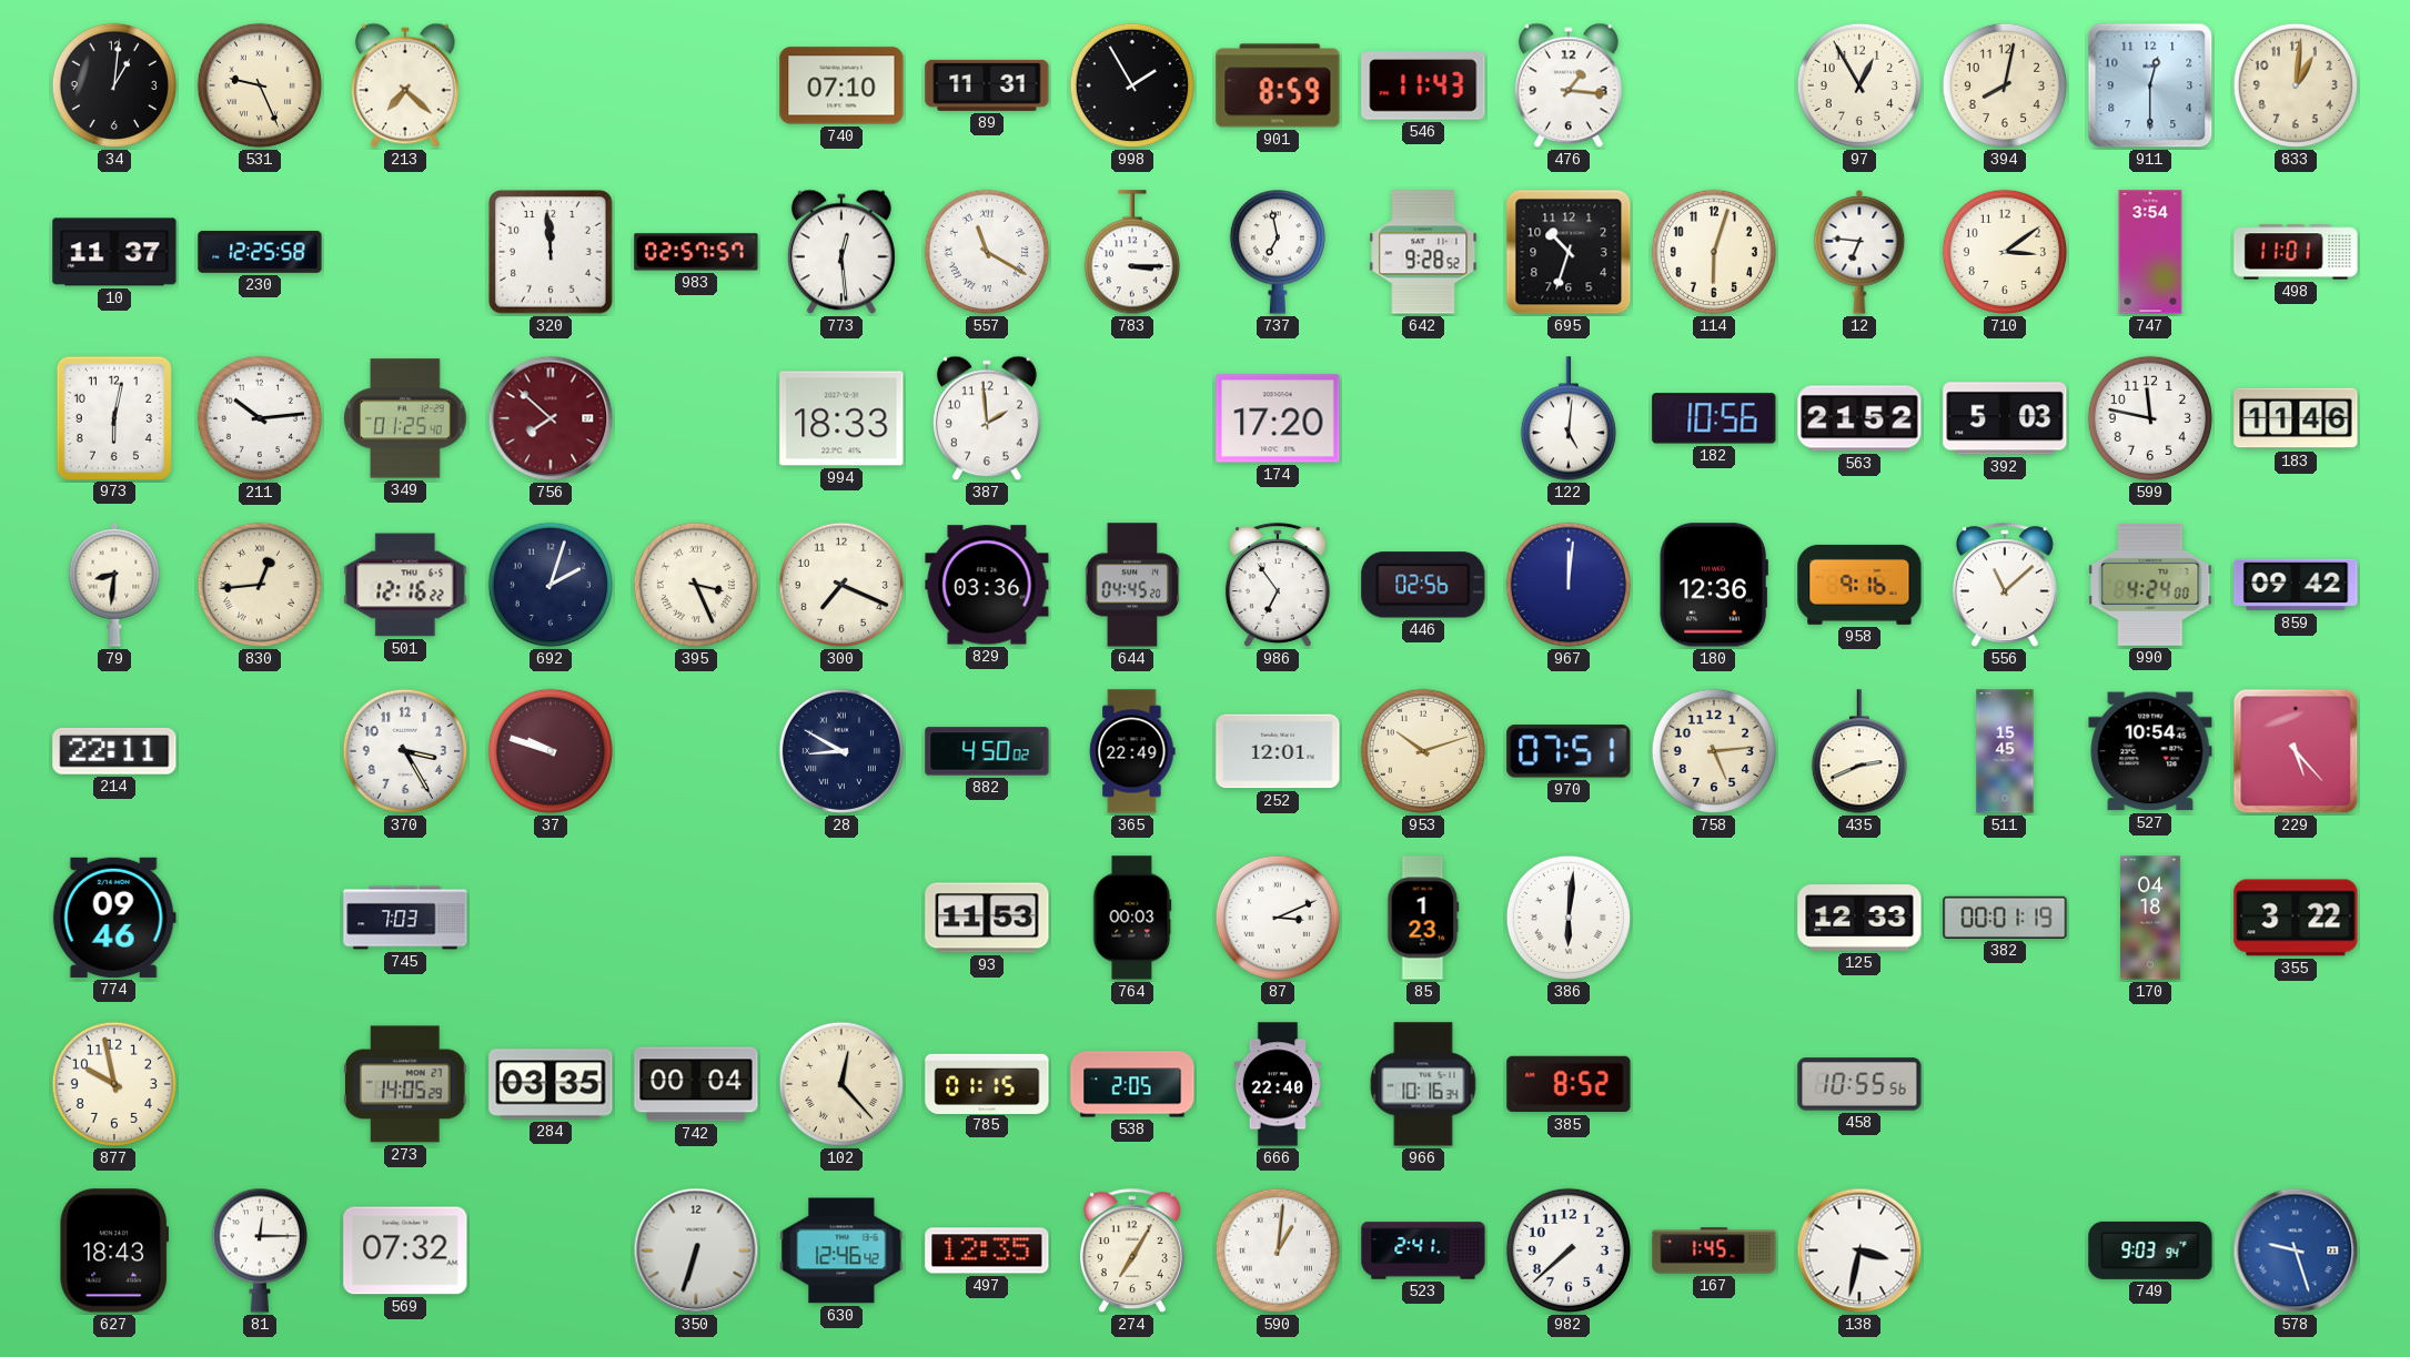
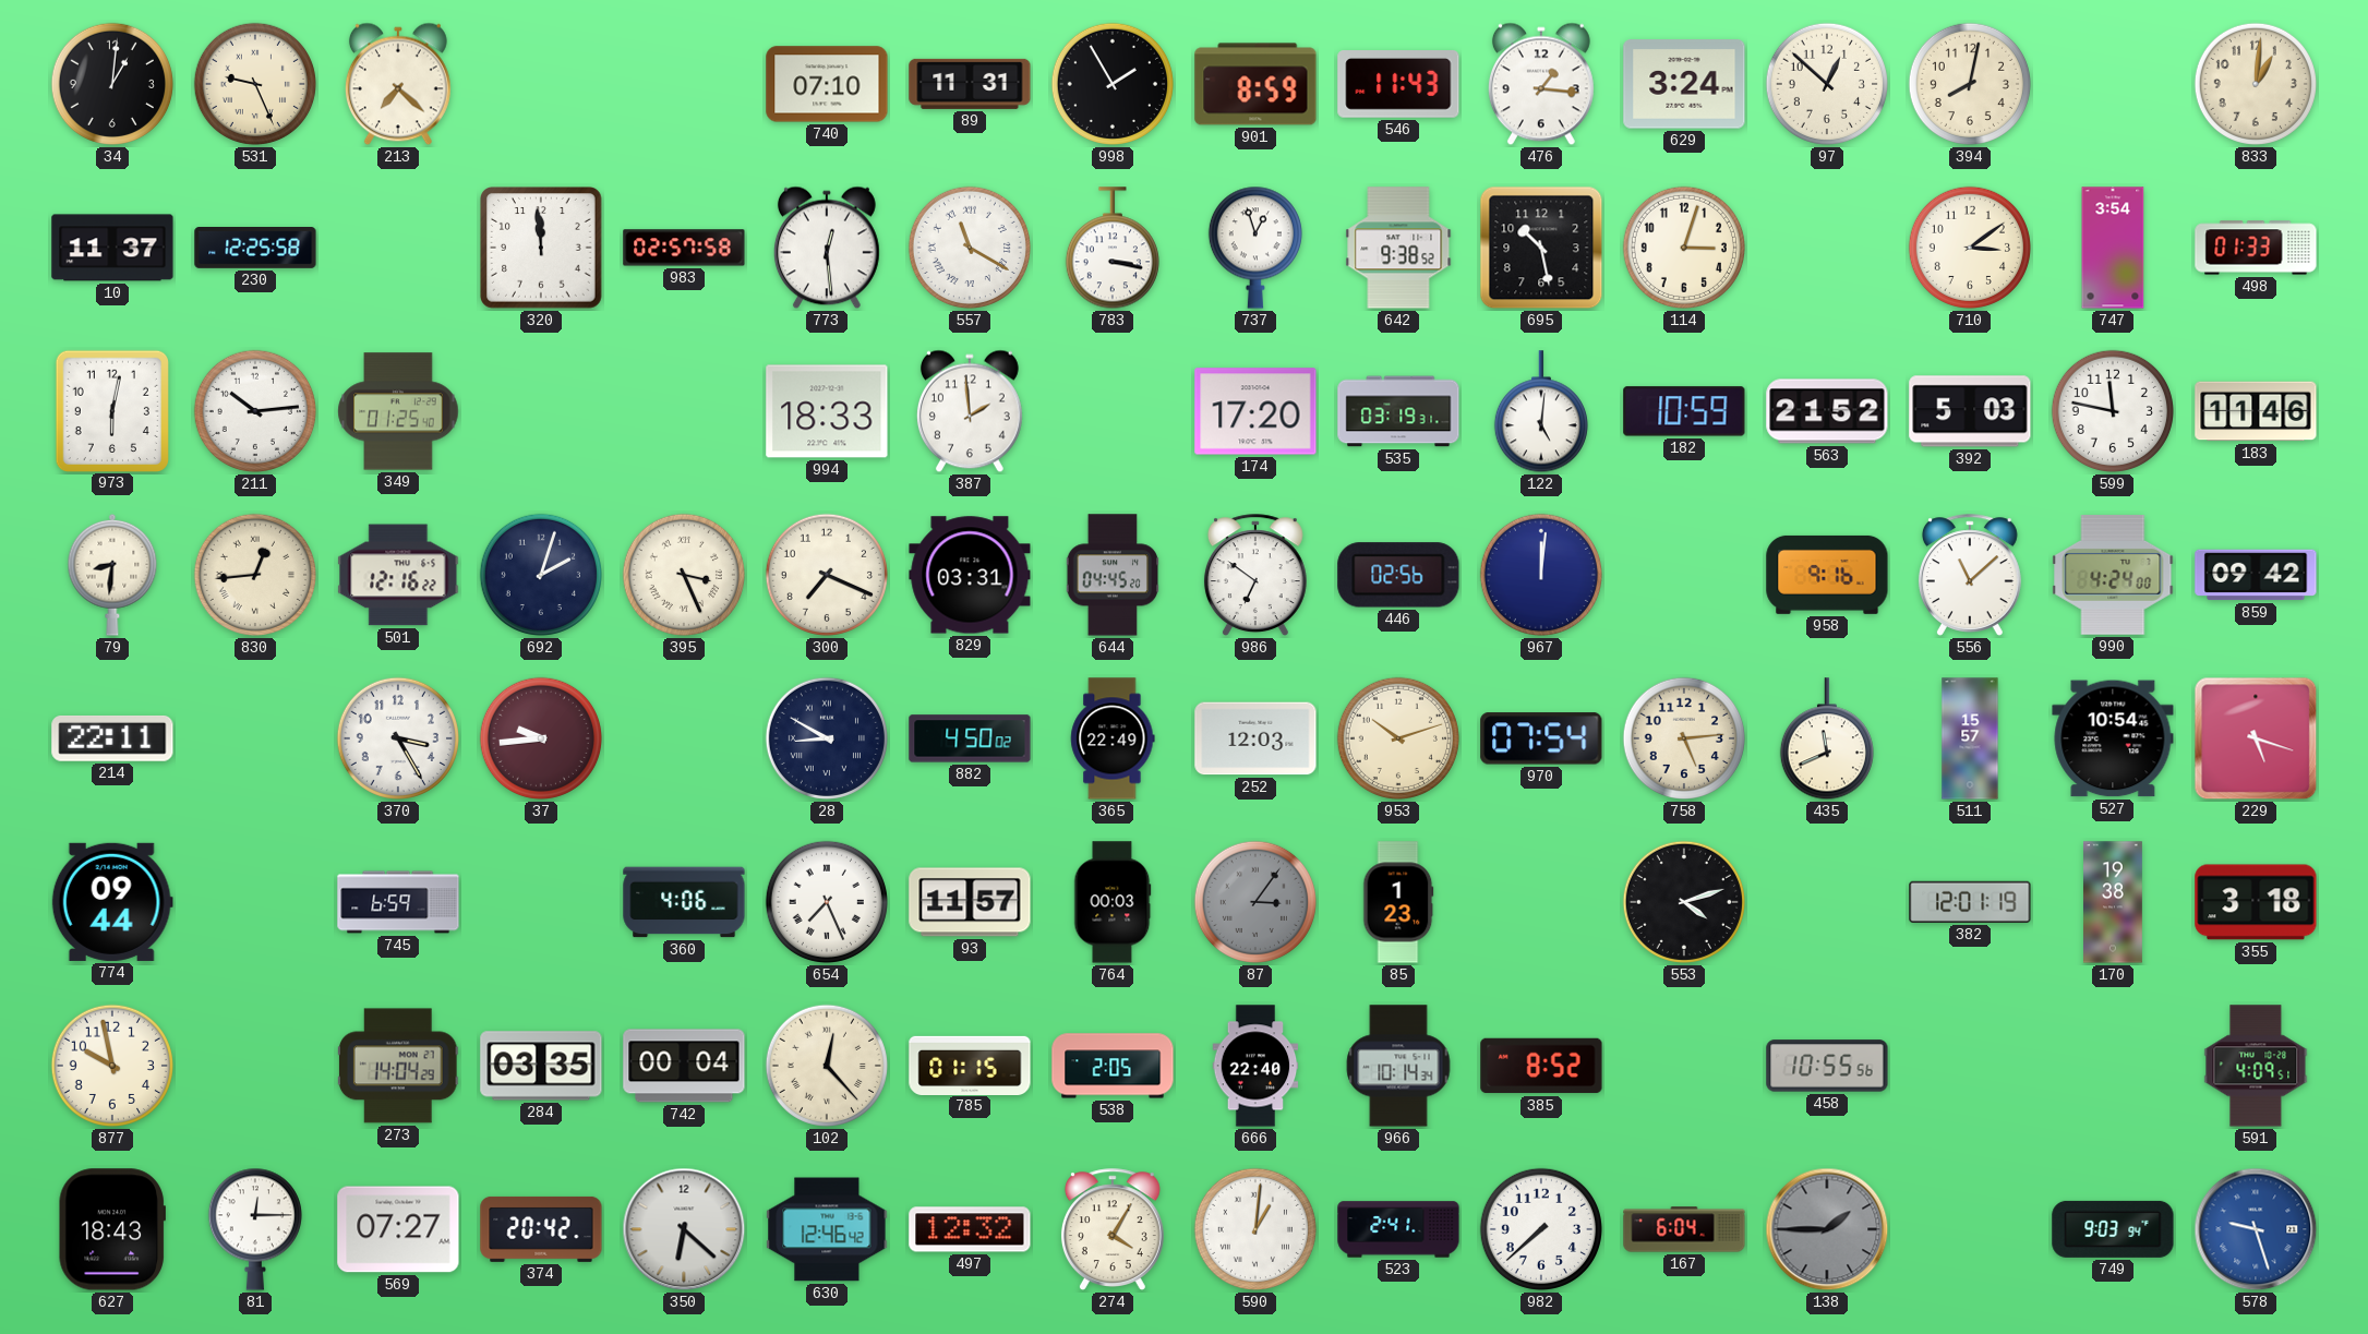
629: none -> 3:24 (1684, 84)
97: 12:55 -> 12:52 (1827, 84)
911: 12:30 -> none (2150, 85)
983: 02:57:57 -> 02:57:58 (684, 248)
783: 3:15 -> 3:17 (1113, 249)
737: 6:58 -> 12:57 (1255, 248)
642: 9:28 -> 9:38 (1398, 248)
695: 10:33 -> 10:28 (1541, 248)
114: 6:03 -> 3:03 (1684, 248)
12: 6:46 -> none (1859, 252)
498: 11:01 -> 01:33 (2256, 248)
756: 7:52 -> none (551, 418)
535: none -> 03:19 (1398, 411)
182: 10:56 -> 10:59 (1684, 411)
829: 03:36 -> 03:31 (970, 575)
986: 6:54 -> 6:51 (1255, 575)
180: 12:36 -> none (1714, 585)
37: 9:48 -> 9:44 (541, 738)
252: 12:01 -> 12:03 (1255, 738)
970: 07:51 -> 07:54 (1541, 738)
435: 2:41 -> 11:41 (1827, 740)
511: 15:45 -> 15:57 (1970, 738)
229: 5:23 -> 5:18 (2256, 738)
774: 09:46 -> 09:44 (112, 902)
745: 7:03 -> 6:59 (398, 902)
360: none -> 4:06 (684, 902)
654: none -> 7:26 (827, 902)
93: 11:53 -> 11:57 (970, 902)
87: 3:11 -> 3:06 (1255, 902)
87 dial: white -> grey (1255, 902)
386: 6:01 -> none (1569, 918)
553: none -> 4:12 (1684, 902)
125: 12:33 -> none (1859, 918)
382: 00:01 -> 12:01 (1970, 902)
170: 04:18 -> 19:38 (2114, 902)
355: 3:22 -> 3:18 (2256, 902)
273: 14:05 -> 14:04 (399, 1066)
966: 10:16 -> 10:14 (1398, 1066)
591: none -> 4:09 (2256, 1066)
569: 07:32 -> 07:27 (398, 1229)
374: none -> 20:42 (541, 1229)
350: 6:33 -> 6:22 (684, 1229)
497: 12:35 -> 12:32 (970, 1229)
274: 7:05 -> 4:05 (1113, 1229)
167: 1:45 -> 6:04 (1684, 1229)
138: 3:32 -> 1:45 (1827, 1229)
138 dial: white -> grey (1827, 1229)
